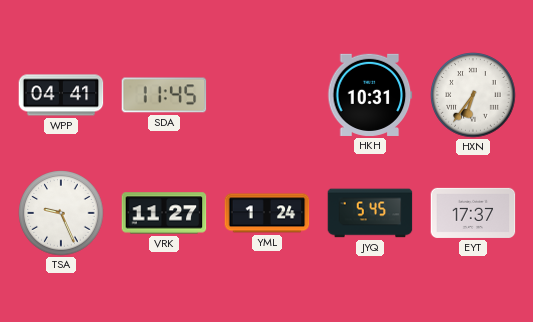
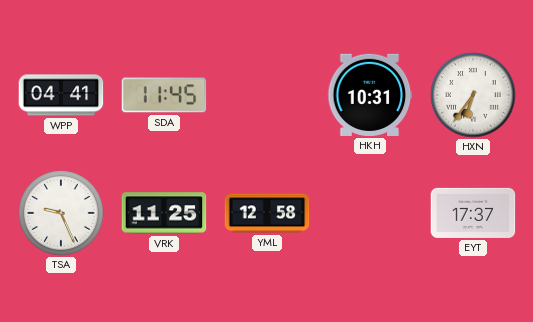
VRK: 11:27 -> 11:25 (164, 213)
YML: 1:24 -> 12:58 (267, 213)
JYQ: 5:45 -> none (370, 213)
